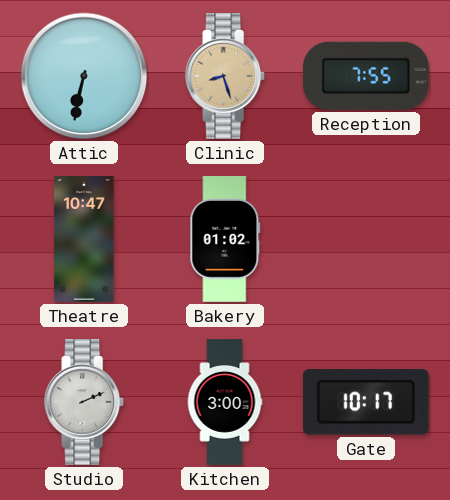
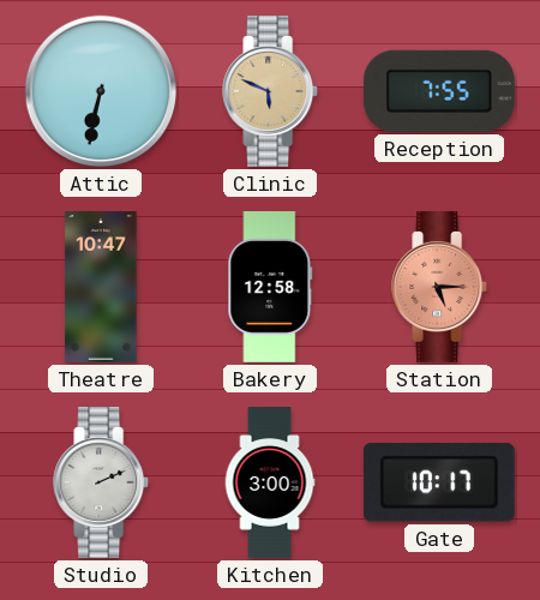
Clinic: 8:27 -> 5:49 (271, 92)
Bakery: 01:02 -> 12:58 (270, 288)
Station: none -> 5:15 (440, 288)
